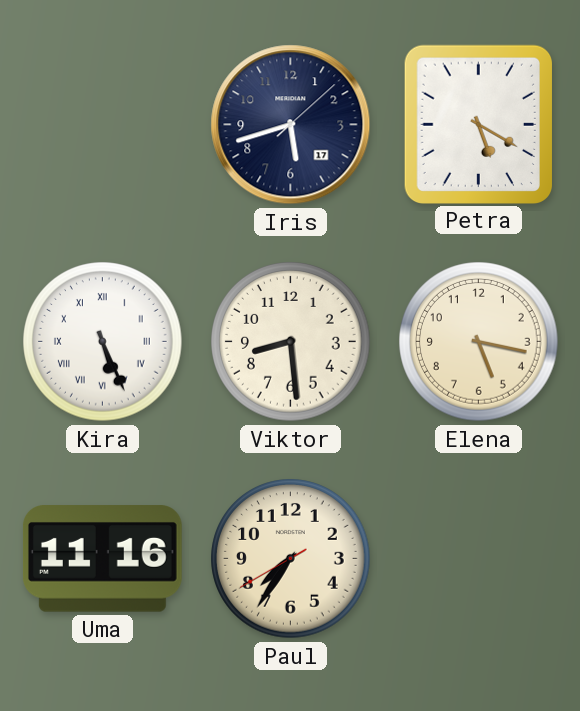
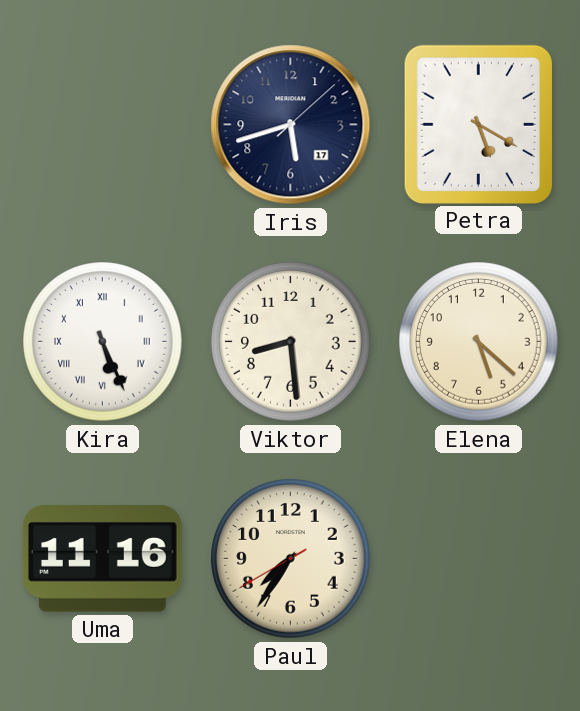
Elena: 5:17 -> 5:22 (479, 342)
